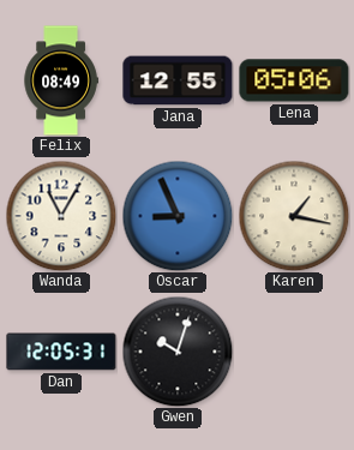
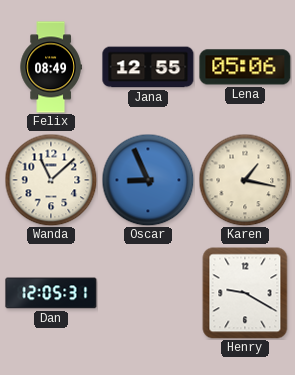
Wanda: 11:05 -> 11:08 (51, 180)
Gwen: 10:03 -> none (178, 352)
Henry: none -> 9:20 (245, 293)
